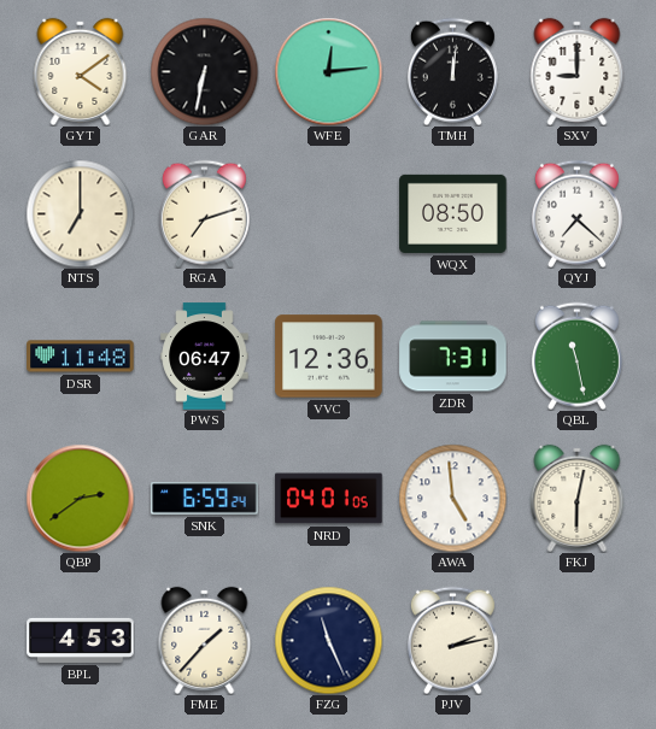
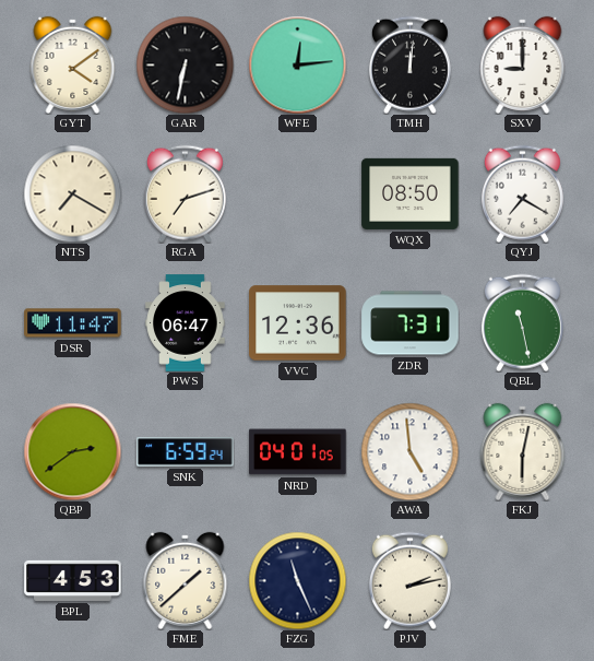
NTS: 7:00 -> 7:20 (72, 193)
QYJ: 7:22 -> 7:20 (522, 193)
DSR: 11:48 -> 11:47 (73, 323)
FME: 1:37 -> 1:38 (186, 580)
